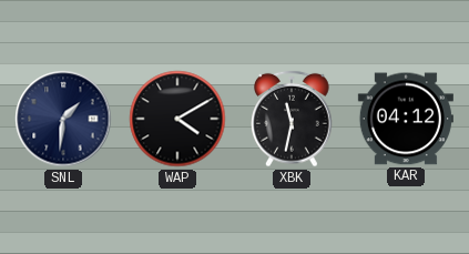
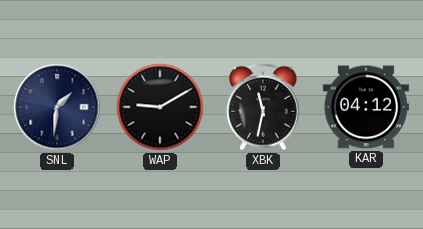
WAP: 4:10 -> 9:10 (160, 107)
